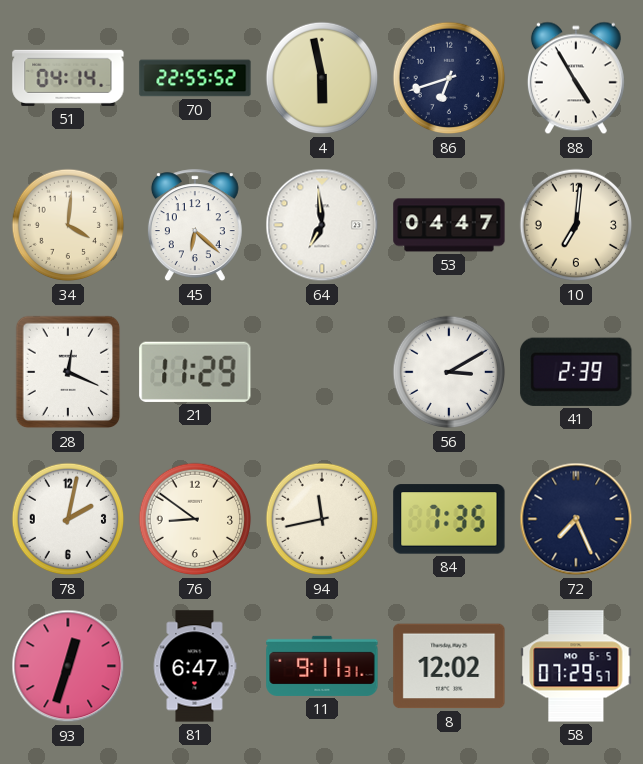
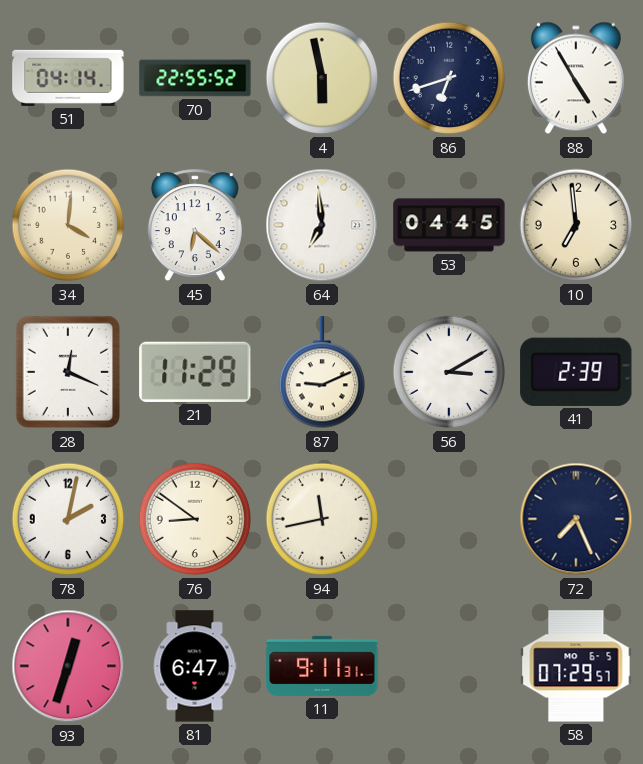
53: 04:47 -> 04:45 (449, 225)
10: 7:01 -> 6:59 (576, 225)
87: none -> 9:11 (321, 373)
84: 7:35 -> none (449, 519)
8: 12:02 -> none (449, 666)
